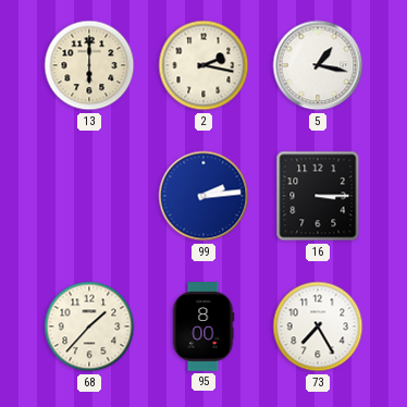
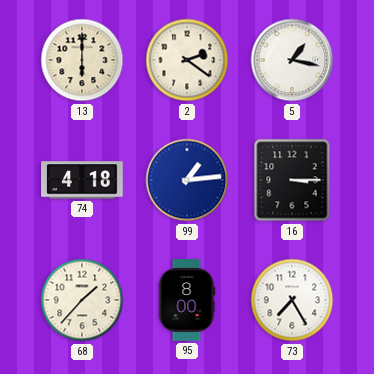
2: 2:17 -> 2:21 (187, 60)
74: none -> 4:18 (82, 180)
99: 2:14 -> 1:14 (187, 180)
